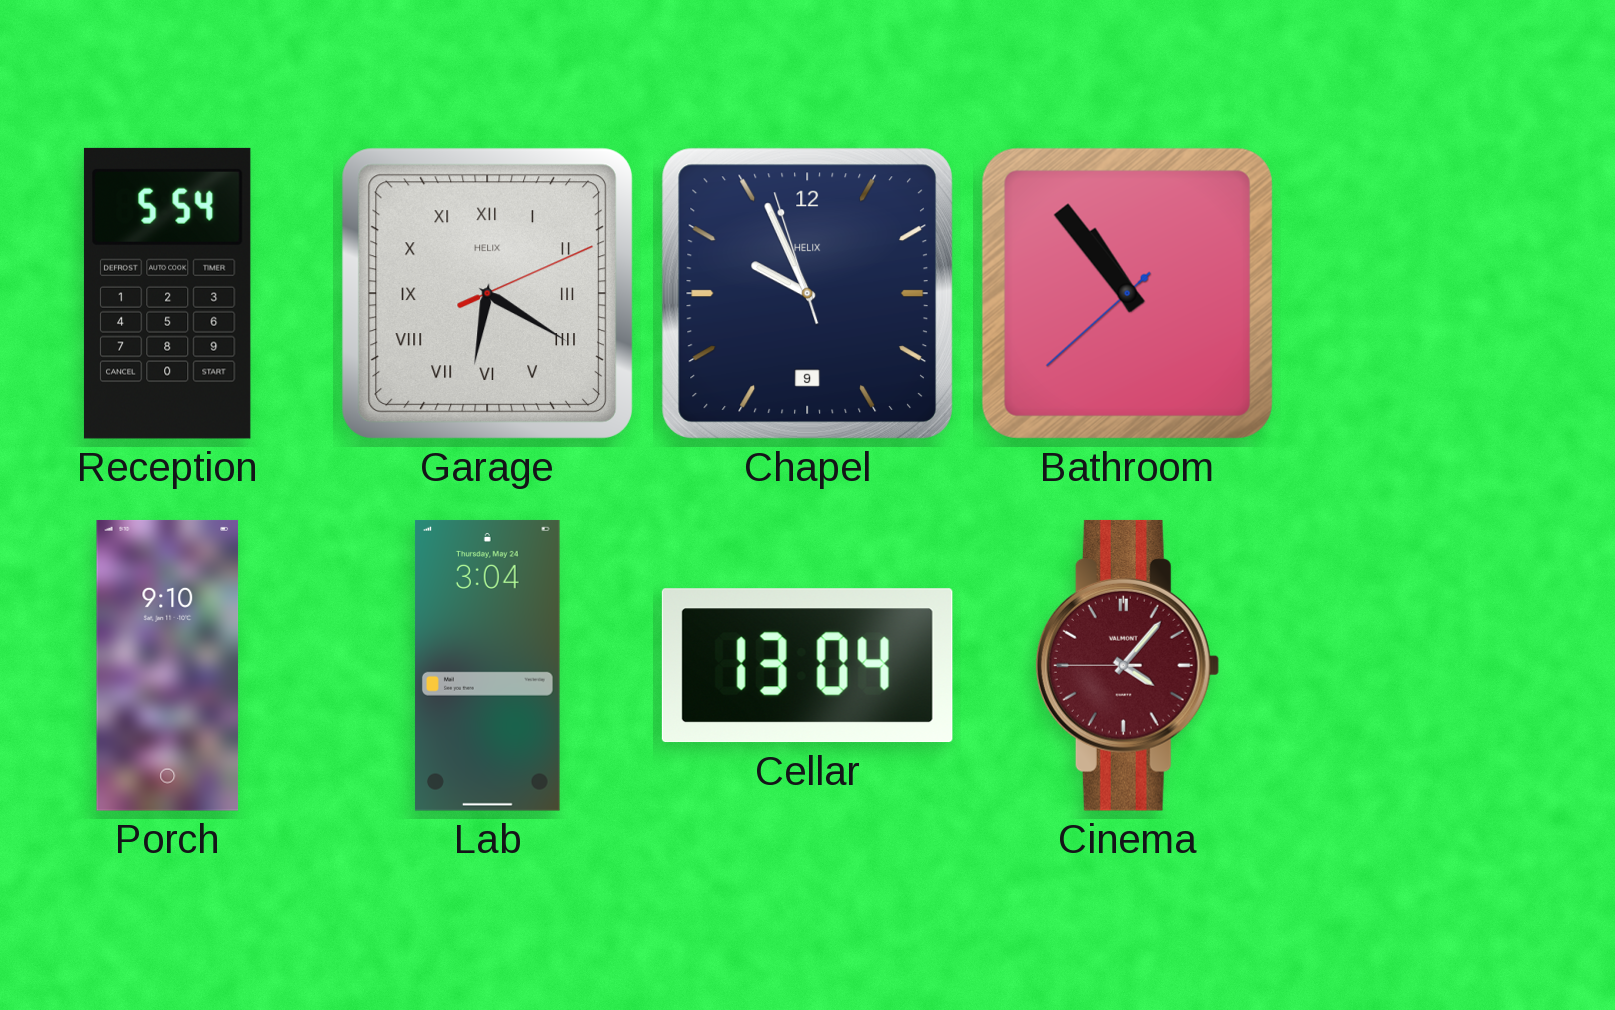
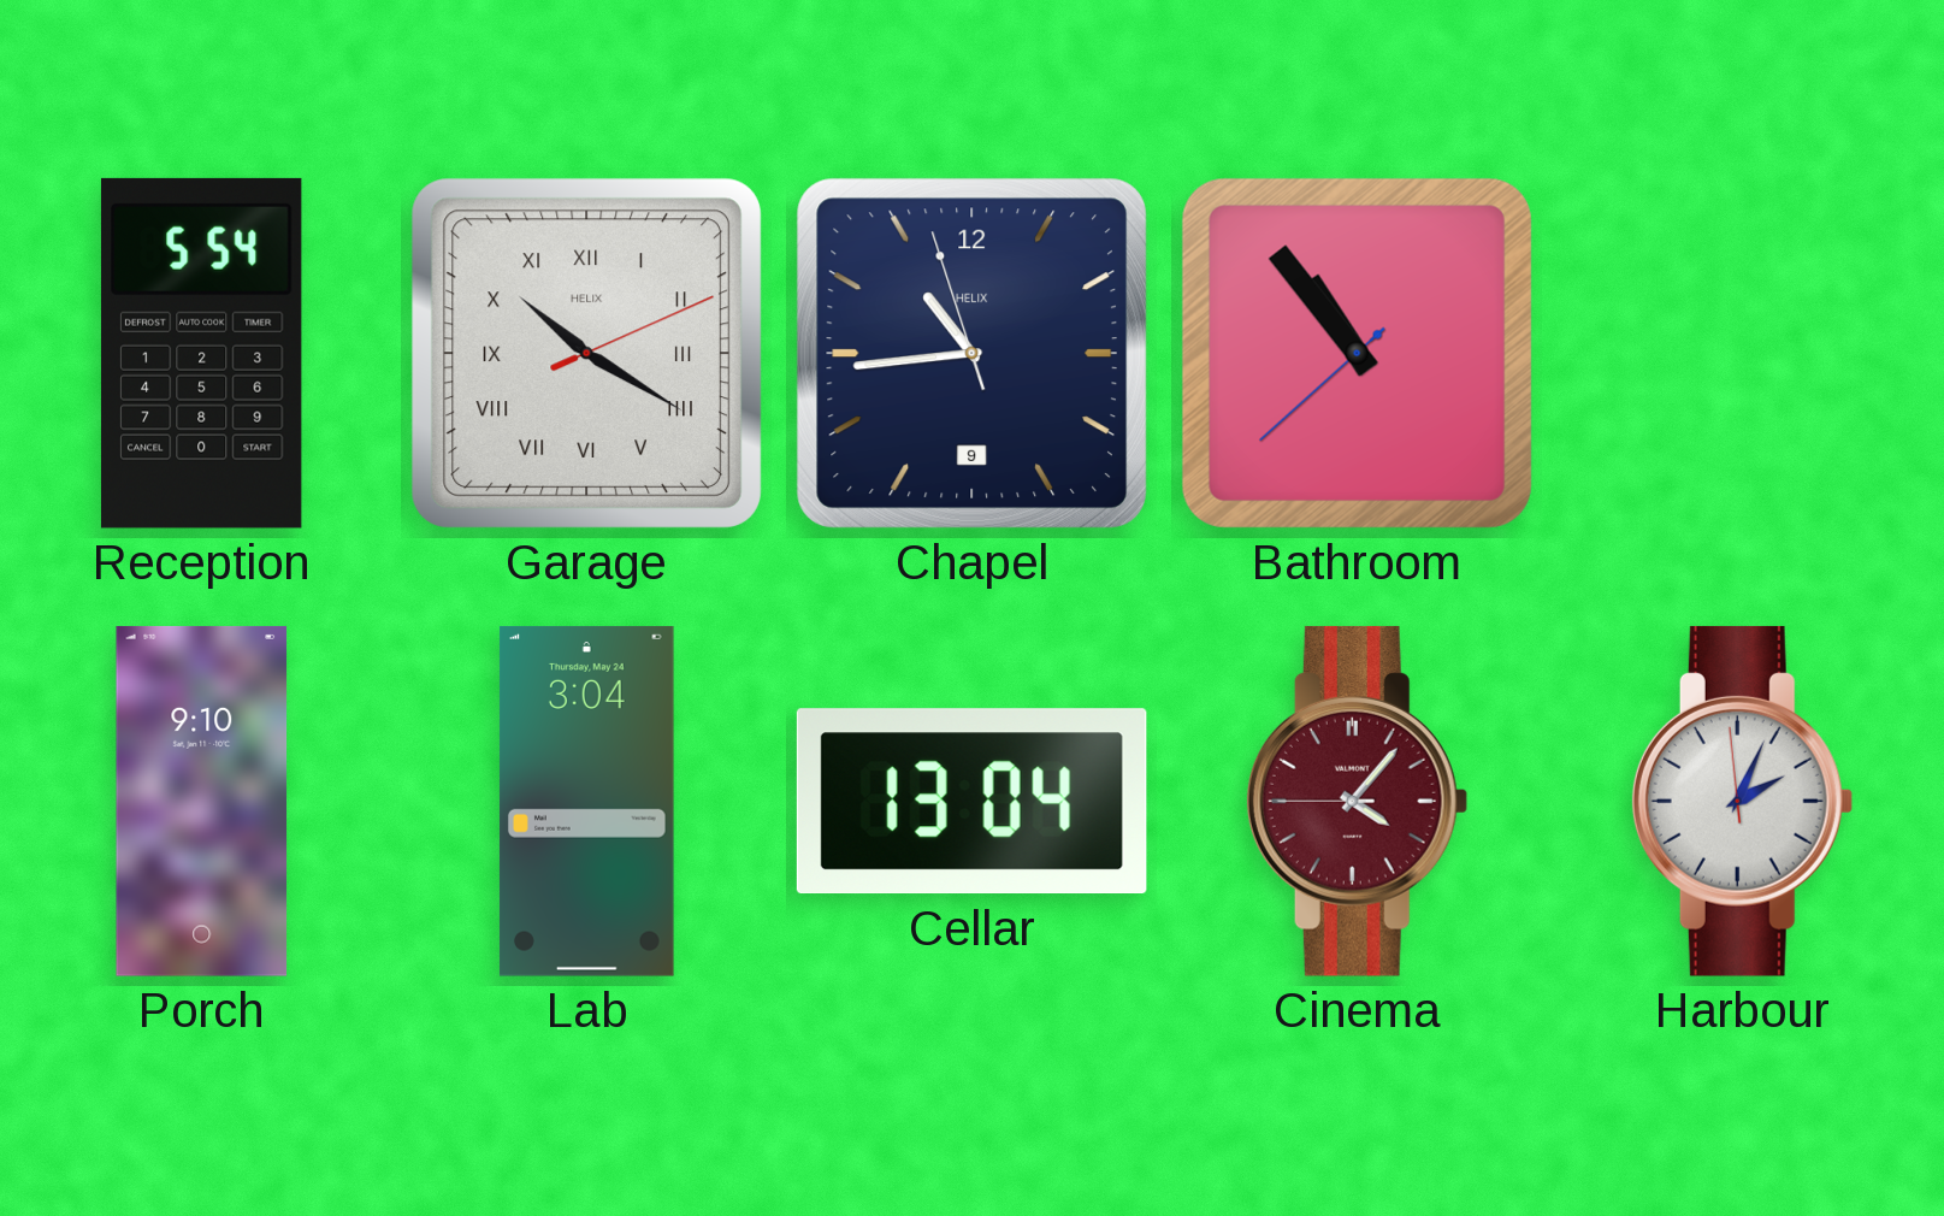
Garage: 6:20 -> 10:20 (586, 353)
Chapel: 9:55 -> 10:43 (971, 353)
Harbour: none -> 2:03 (1742, 801)
